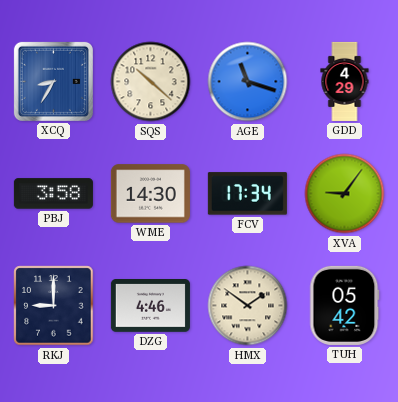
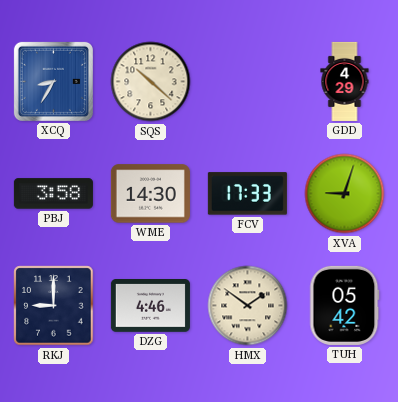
AGE: 11:18 -> none (248, 82)
FCV: 17:34 -> 17:33 (247, 194)
XVA: 9:06 -> 9:03 (345, 194)
